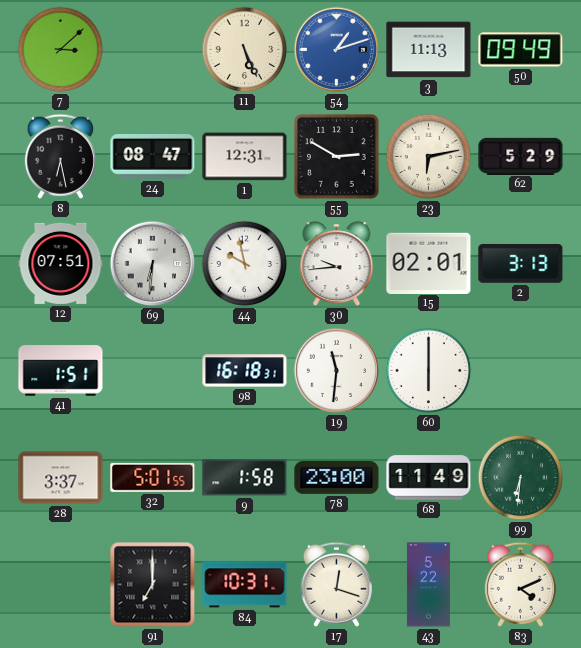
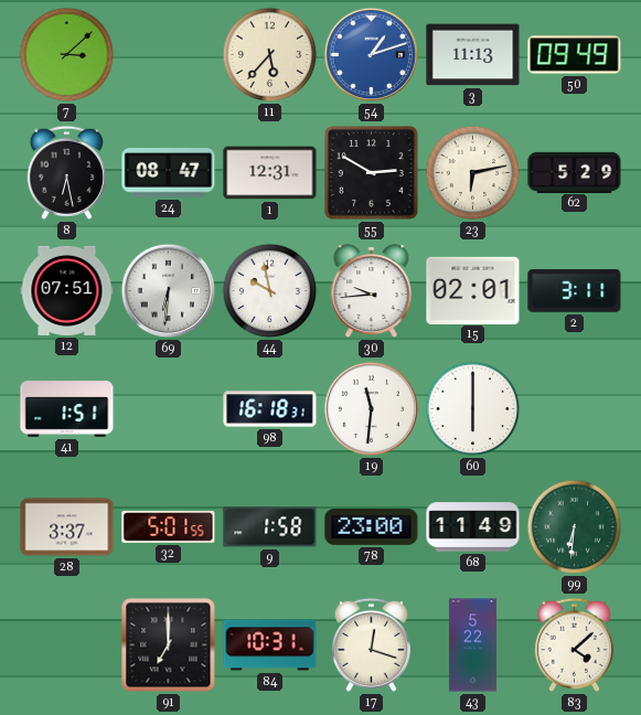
11: 5:26 -> 5:37 (270, 55)
2: 3:13 -> 3:11 (575, 290)
83: 4:11 -> 4:08 (574, 644)
